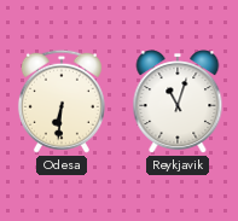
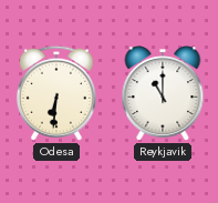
Reykjavik: 11:03 -> 11:00 (163, 94)
